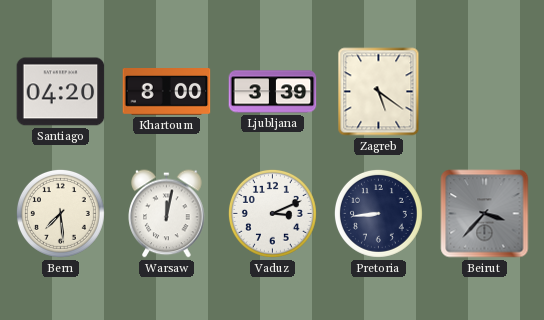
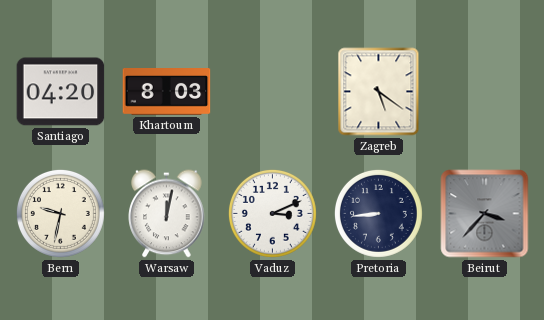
Khartoum: 8:00 -> 8:03 (167, 92)
Ljubljana: 3:39 -> none (273, 92)
Bern: 7:29 -> 9:32 (60, 213)
